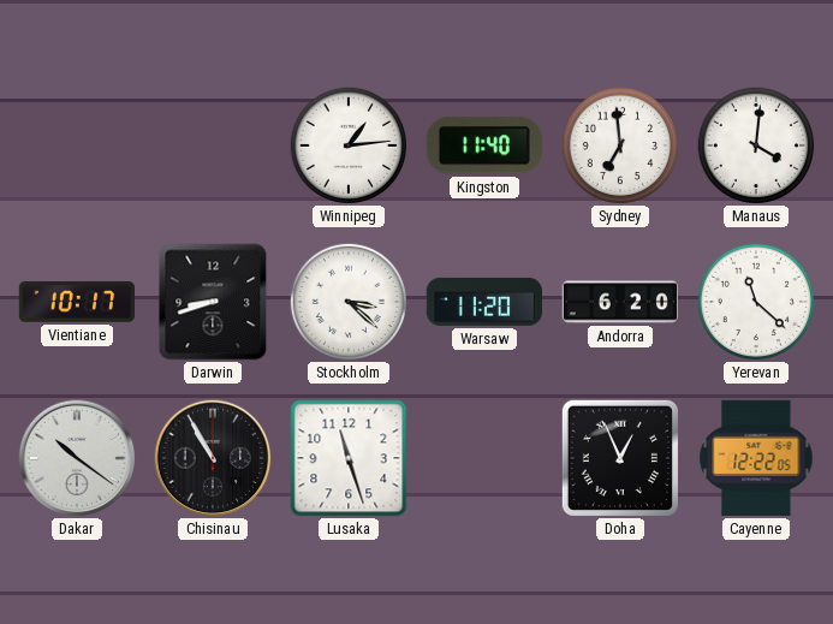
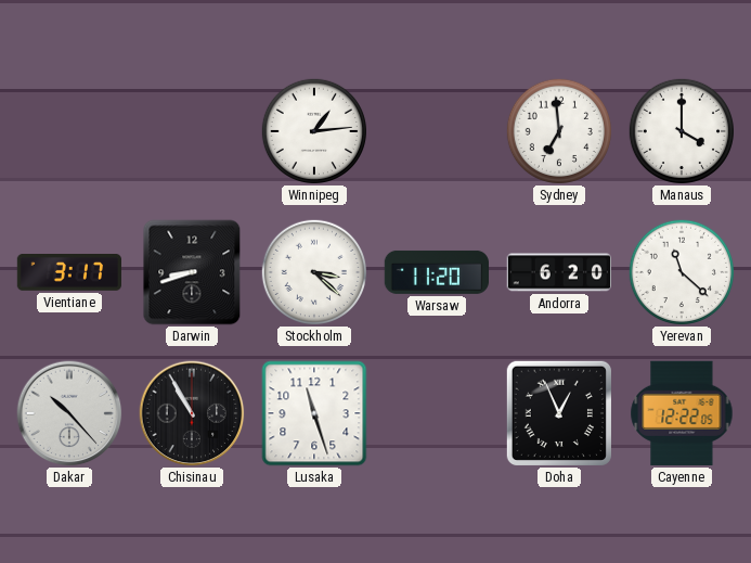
Kingston: 11:40 -> none (484, 145)
Manaus: 4:01 -> 4:00 (681, 130)
Vientiane: 10:17 -> 3:17 (68, 272)
Dakar: 10:21 -> 10:23 (69, 413)
